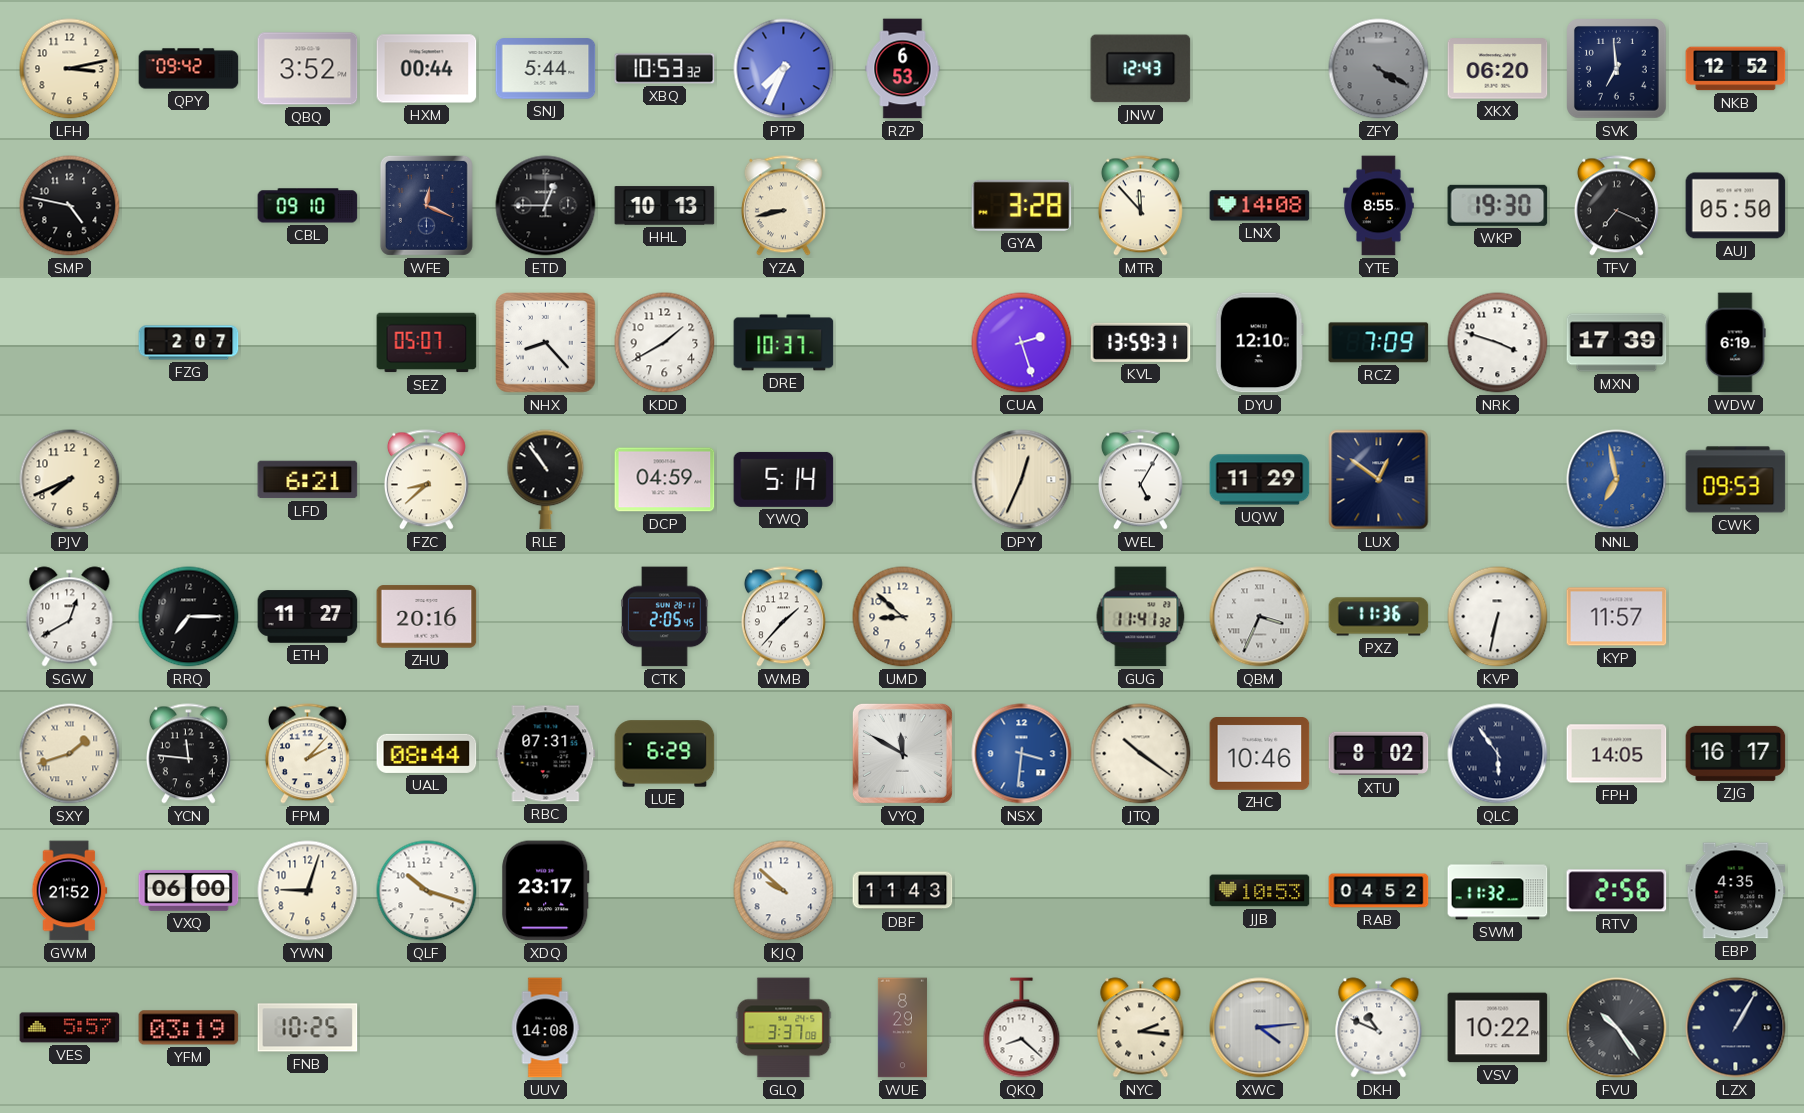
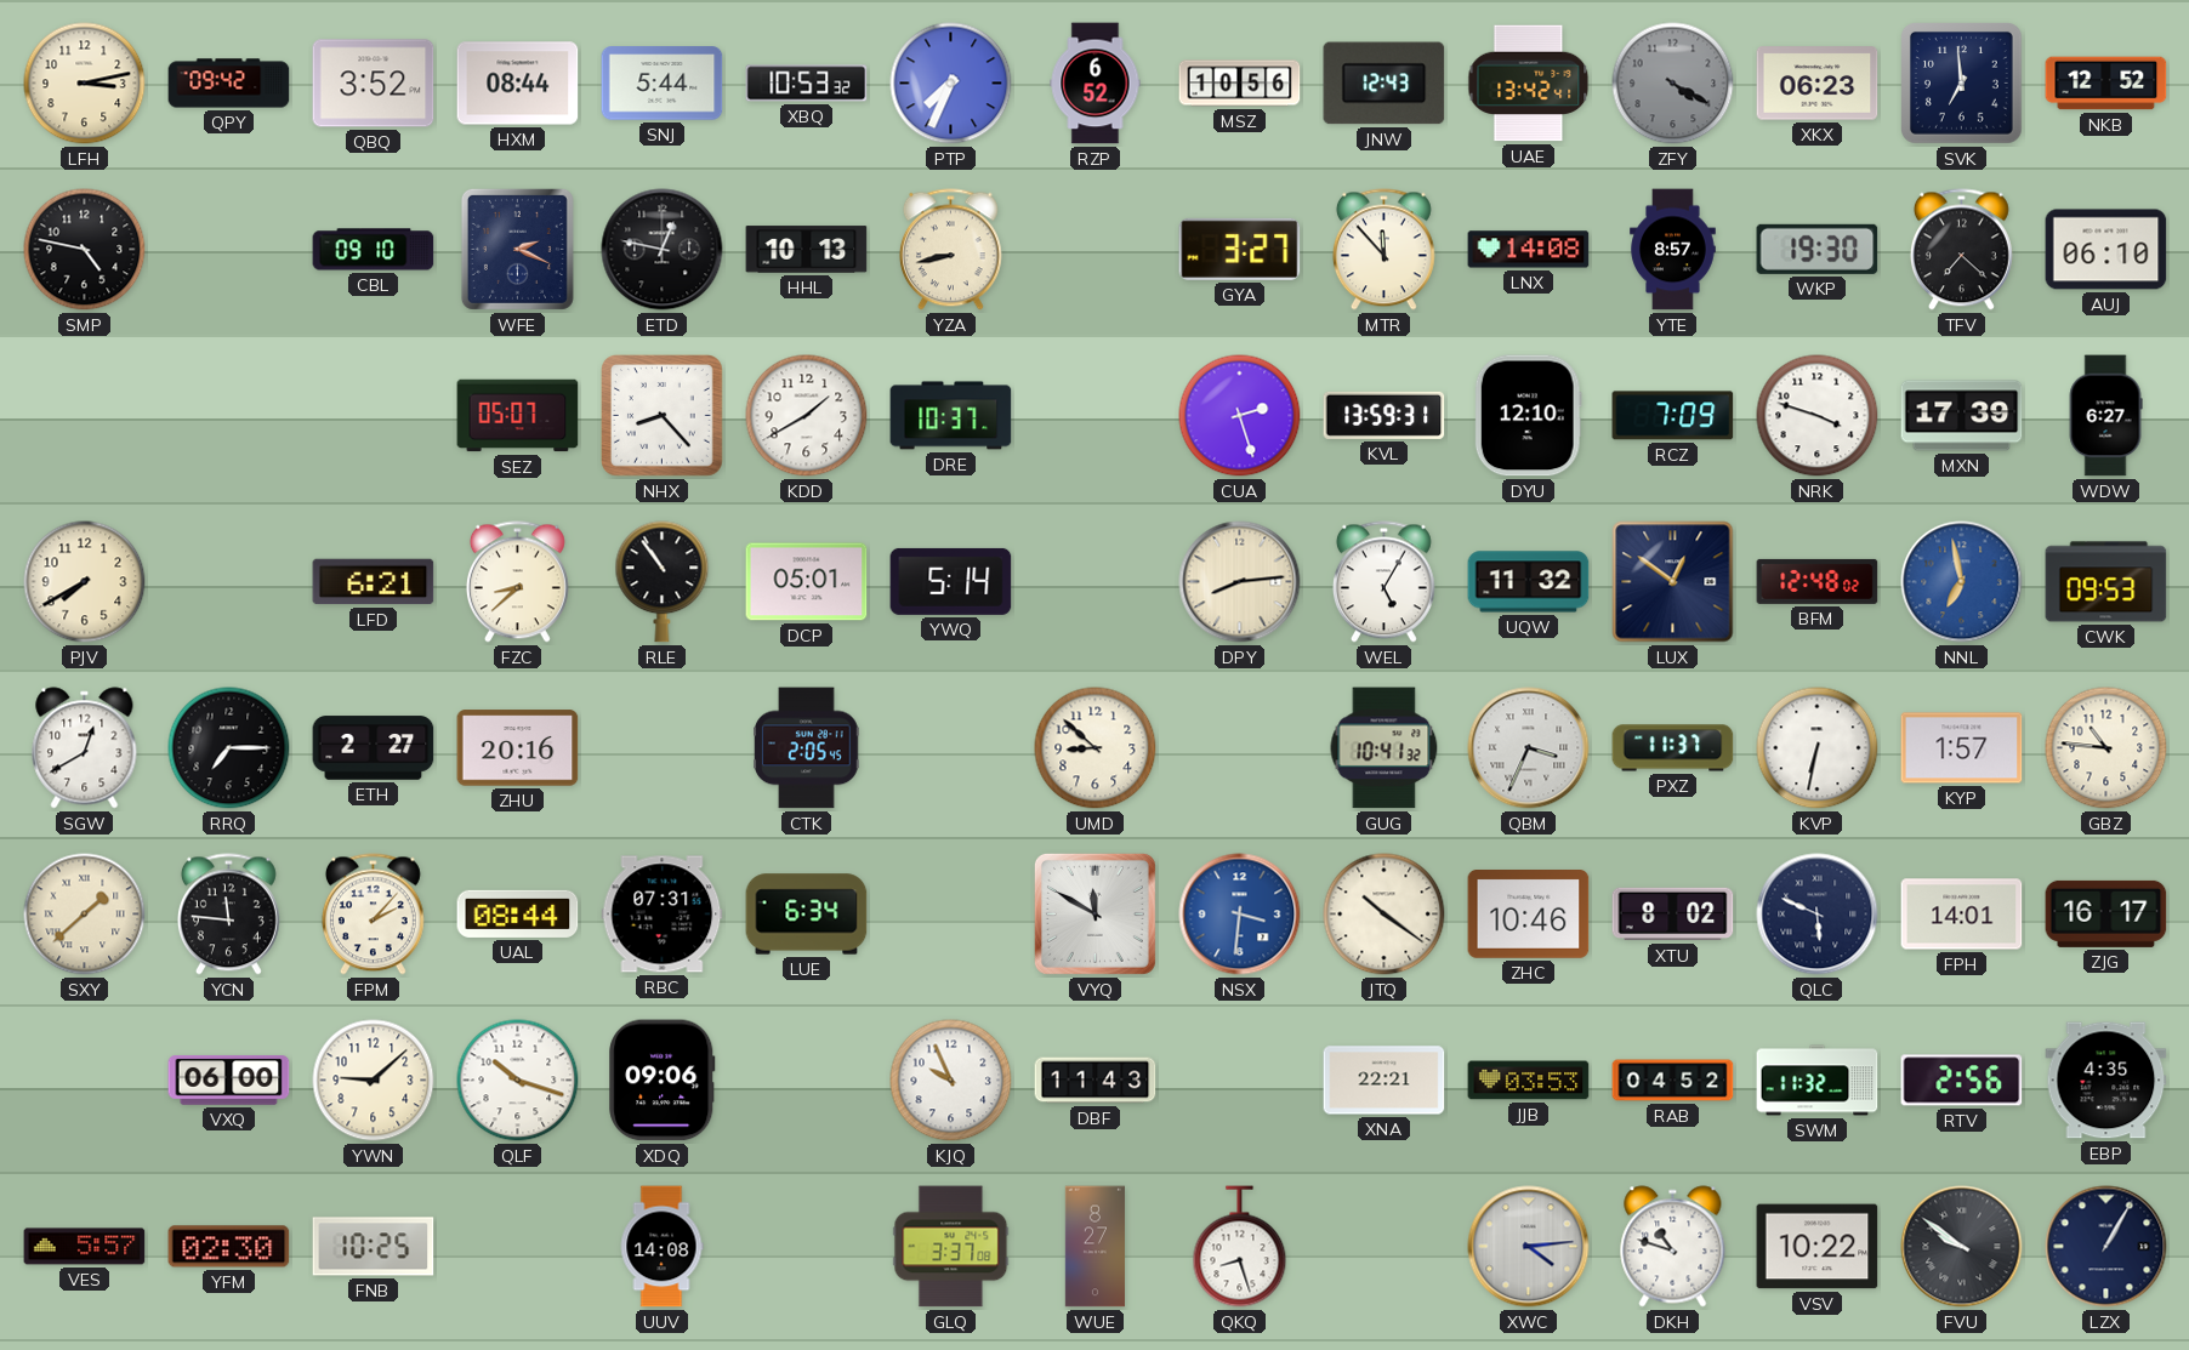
HXM: 00:44 -> 08:44 (518, 84)
RZP: 6:53 -> 6:52 (1096, 84)
MSZ: none -> 10:56 (1240, 84)
UAE: none -> 13:42 (1529, 84)
XKX: 06:20 -> 06:23 (1818, 84)
WFE: 12:19 -> 2:19 (517, 249)
ETD: 12:45 -> 12:47 (663, 250)
GYA: 3:28 -> 3:27 (1240, 249)
YTE: 8:55 -> 8:57 (1673, 250)
TFV: 7:19 -> 7:22 (1961, 250)
AUJ: 05:50 -> 06:10 (2106, 250)
FZG: 2:07 -> none (189, 343)
WDW: 6:19 -> 6:27 (2105, 416)
PJV: 7:41 -> 7:40 (85, 582)
DCP: 04:59 -> 05:01 (807, 582)
DPY: 12:34 -> 8:14 (1240, 582)
UQW: 11:29 -> 11:32 (1529, 582)
BFM: none -> 12:48 (1818, 581)
ETH: 11:27 -> 2:27 (374, 748)
WMB: 1:37 -> none (783, 617)
GUG: 11:41 -> 10:41 (1385, 748)
PXZ: 11:36 -> 11:37 (1673, 748)
KYP: 11:57 -> 1:57 (1962, 748)
GBZ: none -> 10:46 (2106, 748)
SXY: 1:42 -> 1:38 (85, 915)
LUE: 6:29 -> 6:34 (807, 915)
QLC: 5:54 -> 5:49 (1818, 915)
FPH: 14:05 -> 14:01 (1962, 915)
GWM: 21:52 -> none (70, 891)
YWN: 9:03 -> 9:08 (374, 1081)
XDQ: 23:17 -> 09:06 (663, 1081)
KJQ: 9:52 -> 9:56 (951, 1081)
XNA: none -> 22:21 (1385, 1081)
JJB: 10:53 -> 03:53 (1529, 1081)
YFM: 03:19 -> 02:30 (229, 1247)
WUE: 8:29 -> 8:27 (1094, 1247)
QKQ: 8:22 -> 8:27 (1240, 1247)
NYC: 2:16 -> none (1141, 1028)
DKH: 10:49 -> 10:48 (1673, 1247)
FVU: 10:24 -> 9:51 (1962, 1247)
